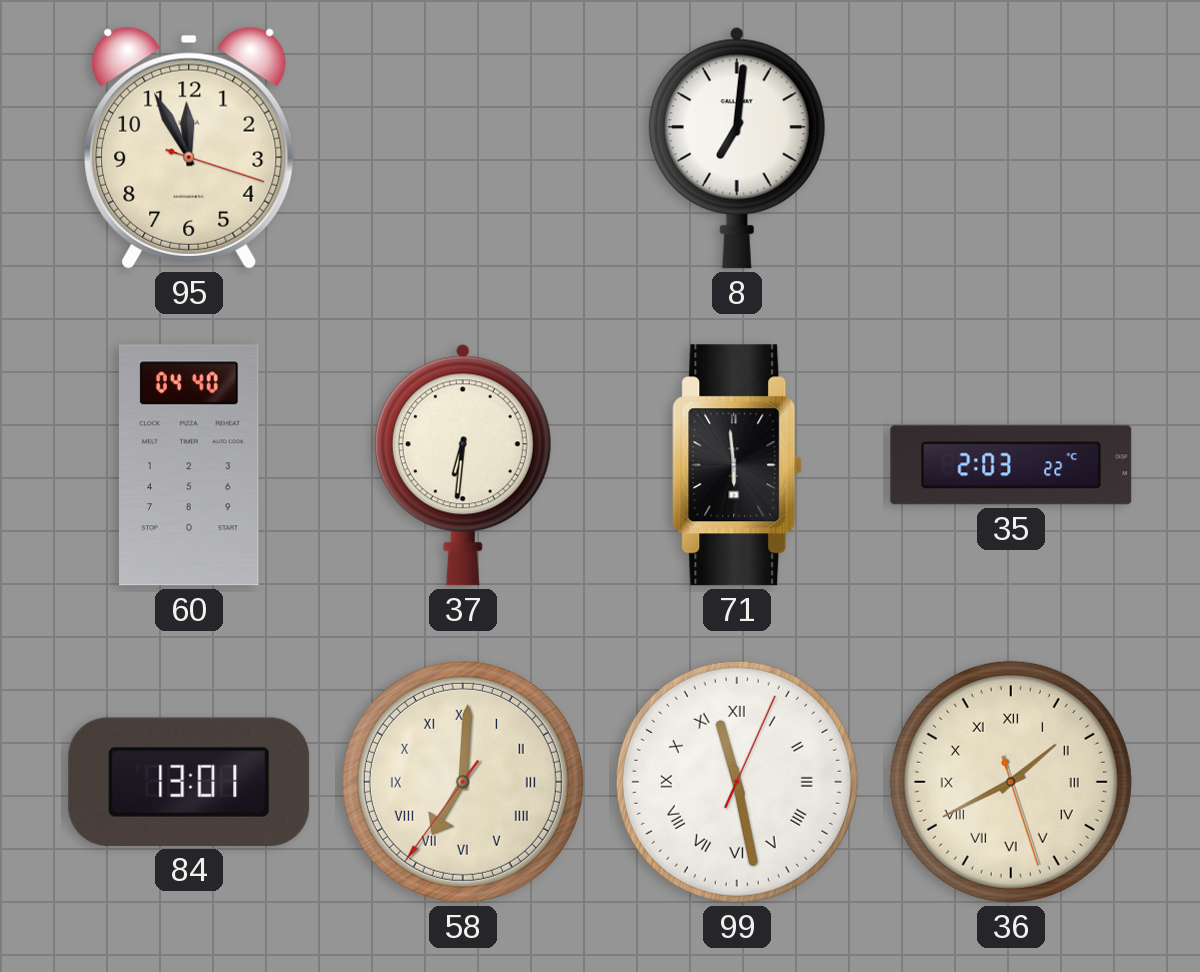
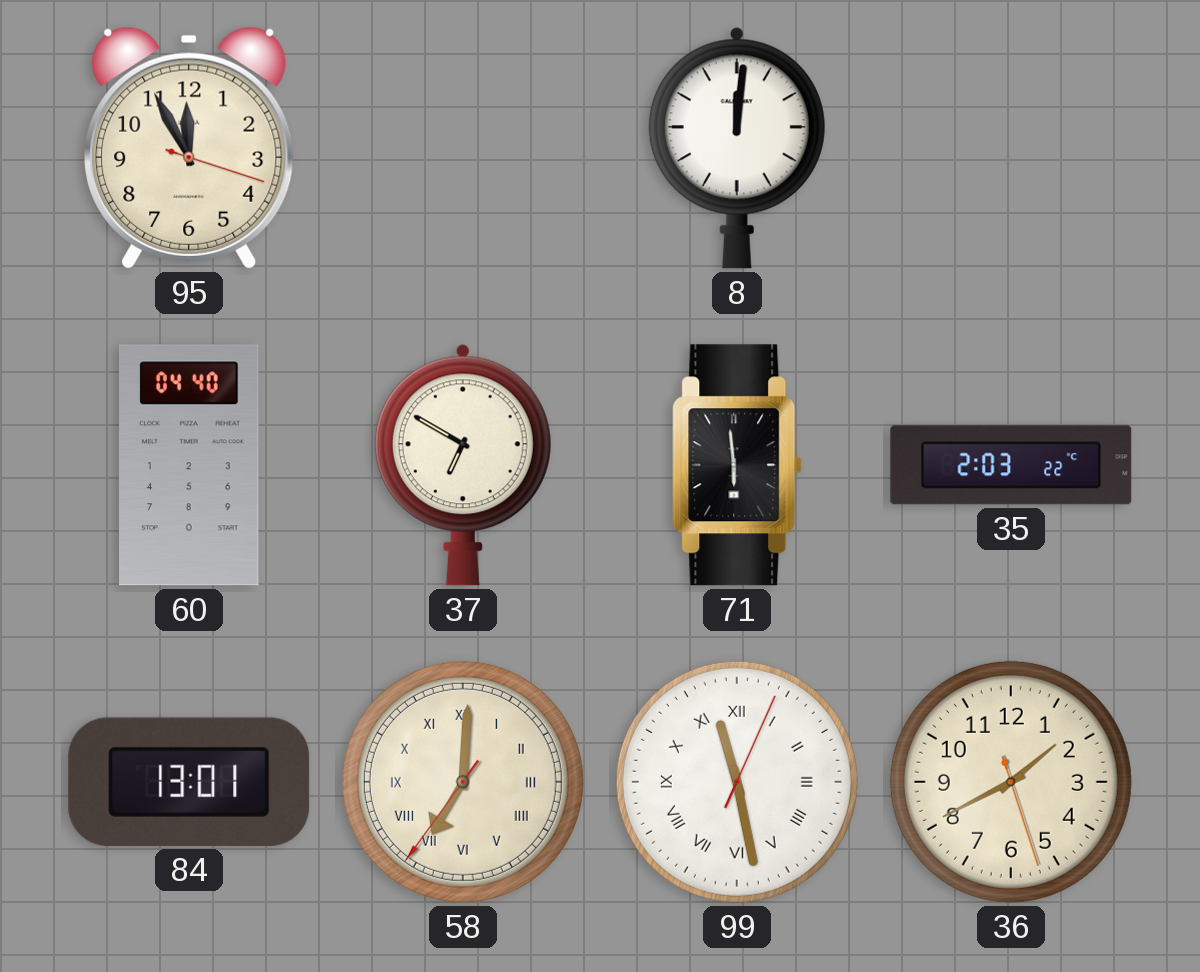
8: 7:01 -> 12:01 (737, 148)
37: 6:31 -> 6:50 (463, 465)
36 numerals: Roman -> Arabic (1011, 782)
